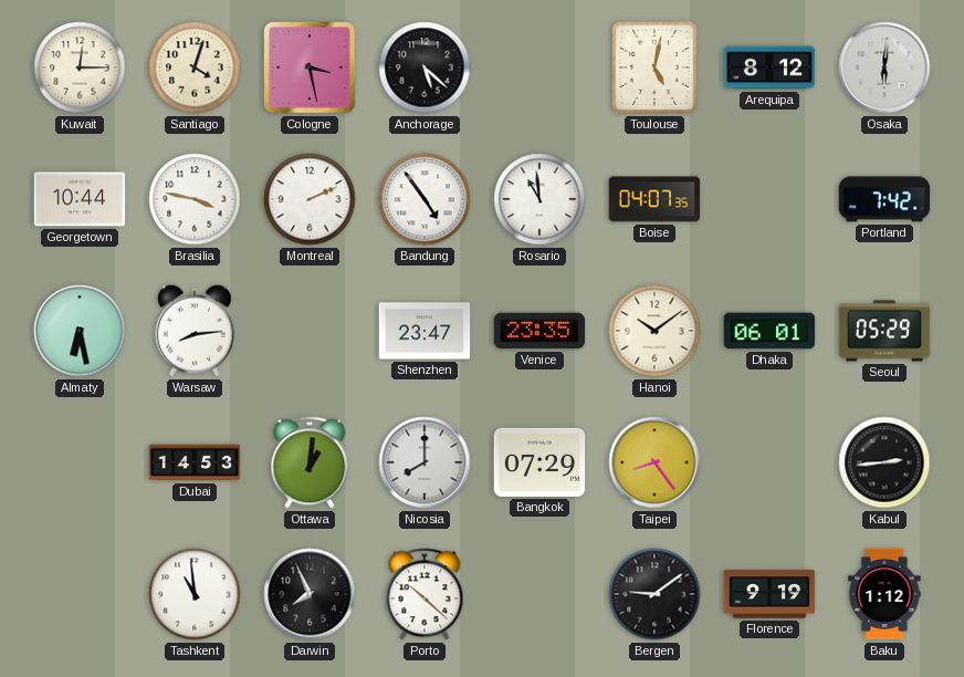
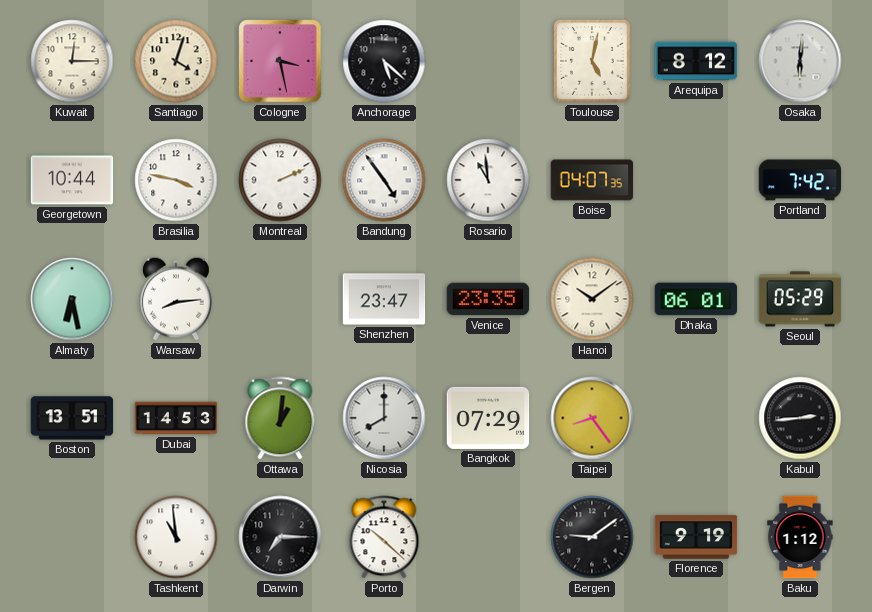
Boston: none -> 13:51 (72, 418)
Darwin: 7:56 -> 7:15 (280, 537)
